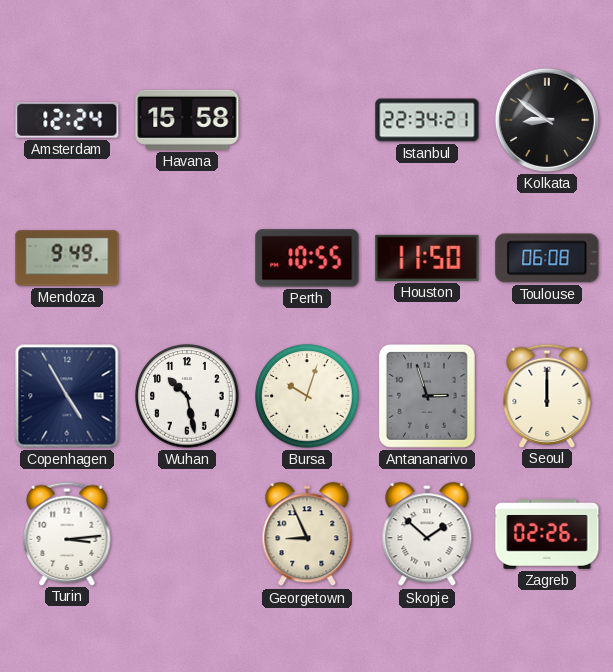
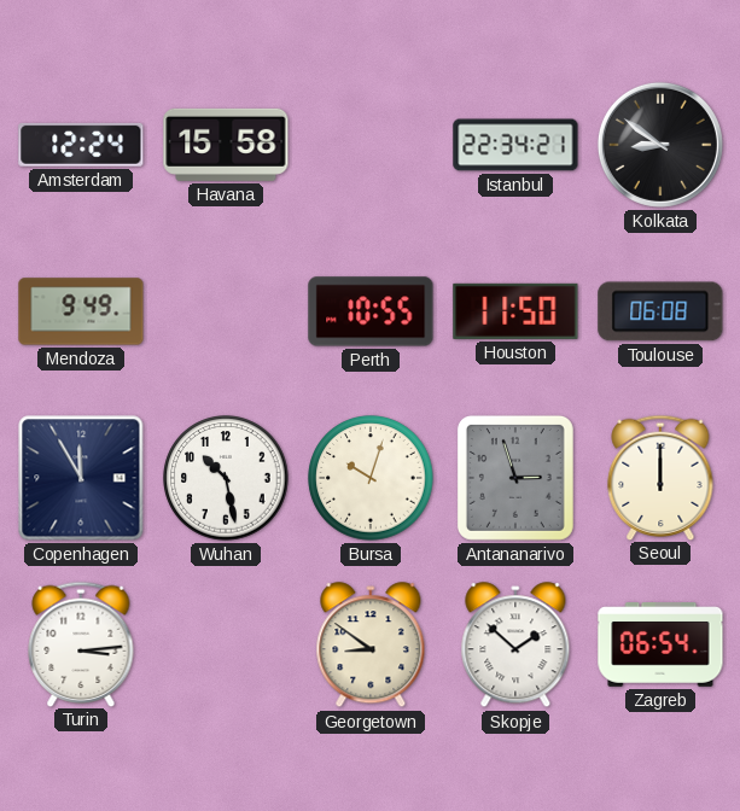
Copenhagen: 4:55 -> 11:55 (81, 478)
Georgetown: 8:56 -> 8:51 (371, 646)
Zagreb: 02:26 -> 06:54 (660, 644)
